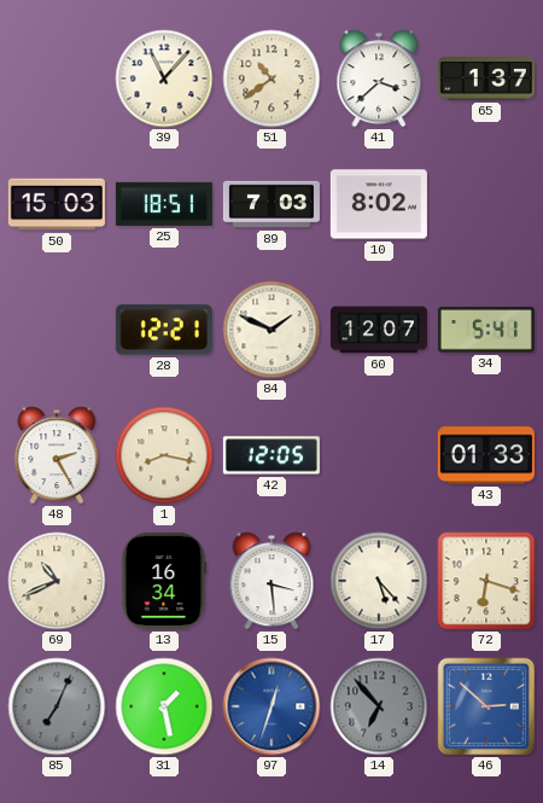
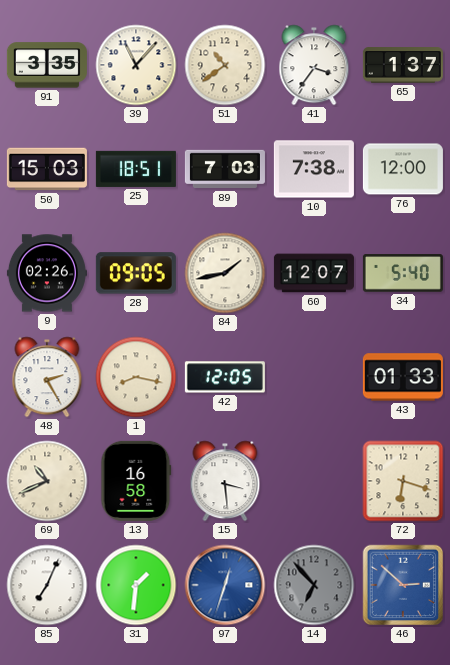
91: none -> 3:35 (47, 65)
41: 3:38 -> 3:36 (314, 65)
10: 8:02 -> 7:38 (314, 169)
76: none -> 12:00 (403, 169)
9: none -> 02:26 (47, 273)
28: 12:21 -> 09:05 (136, 273)
84: 1:49 -> 1:43 (225, 273)
34: 5:41 -> 5:40 (403, 273)
13: 16:34 -> 16:58 (136, 481)
17: 5:23 -> none (379, 581)
85 dial: grey -> white (47, 585)
31: 1:28 -> 1:31 (136, 585)
